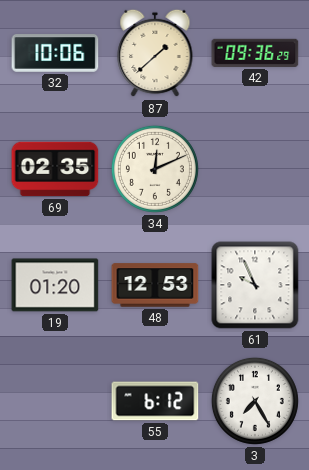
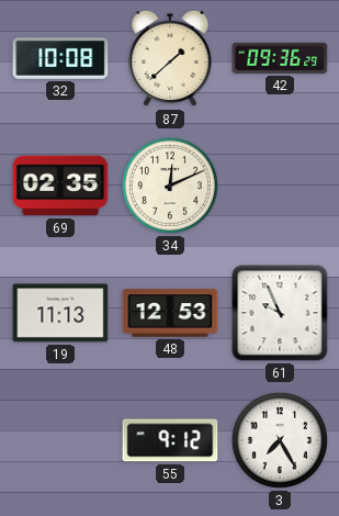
32: 10:06 -> 10:08 (60, 58)
19: 01:20 -> 11:13 (60, 313)
55: 6:12 -> 9:12 (170, 440)
